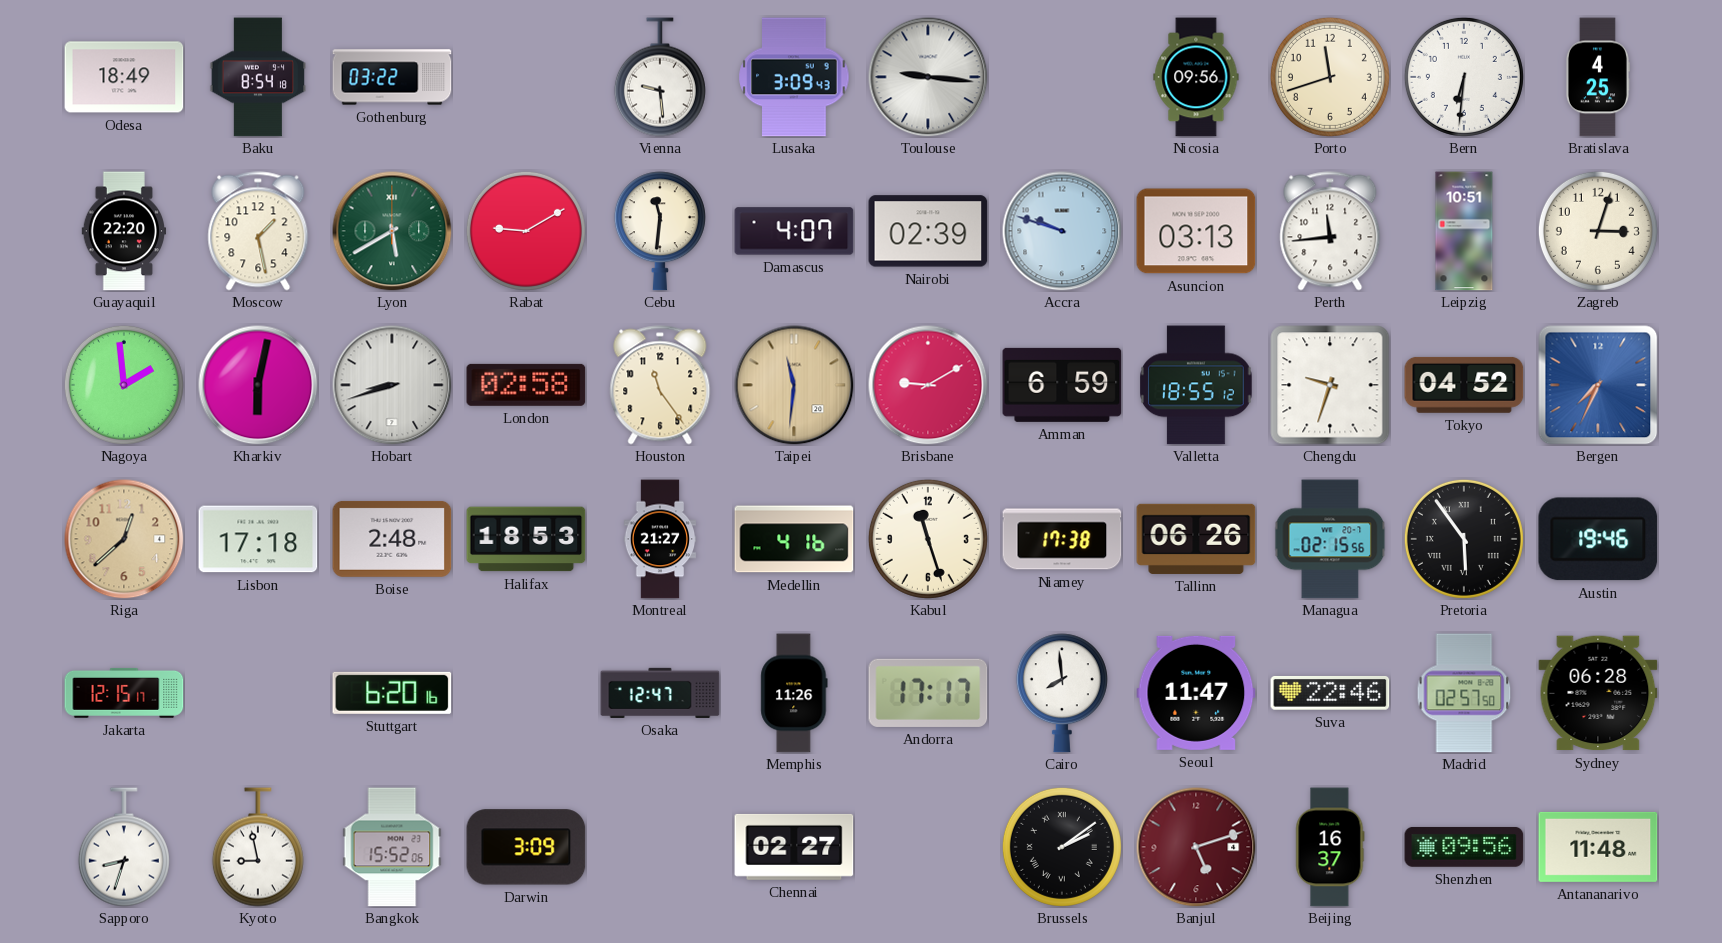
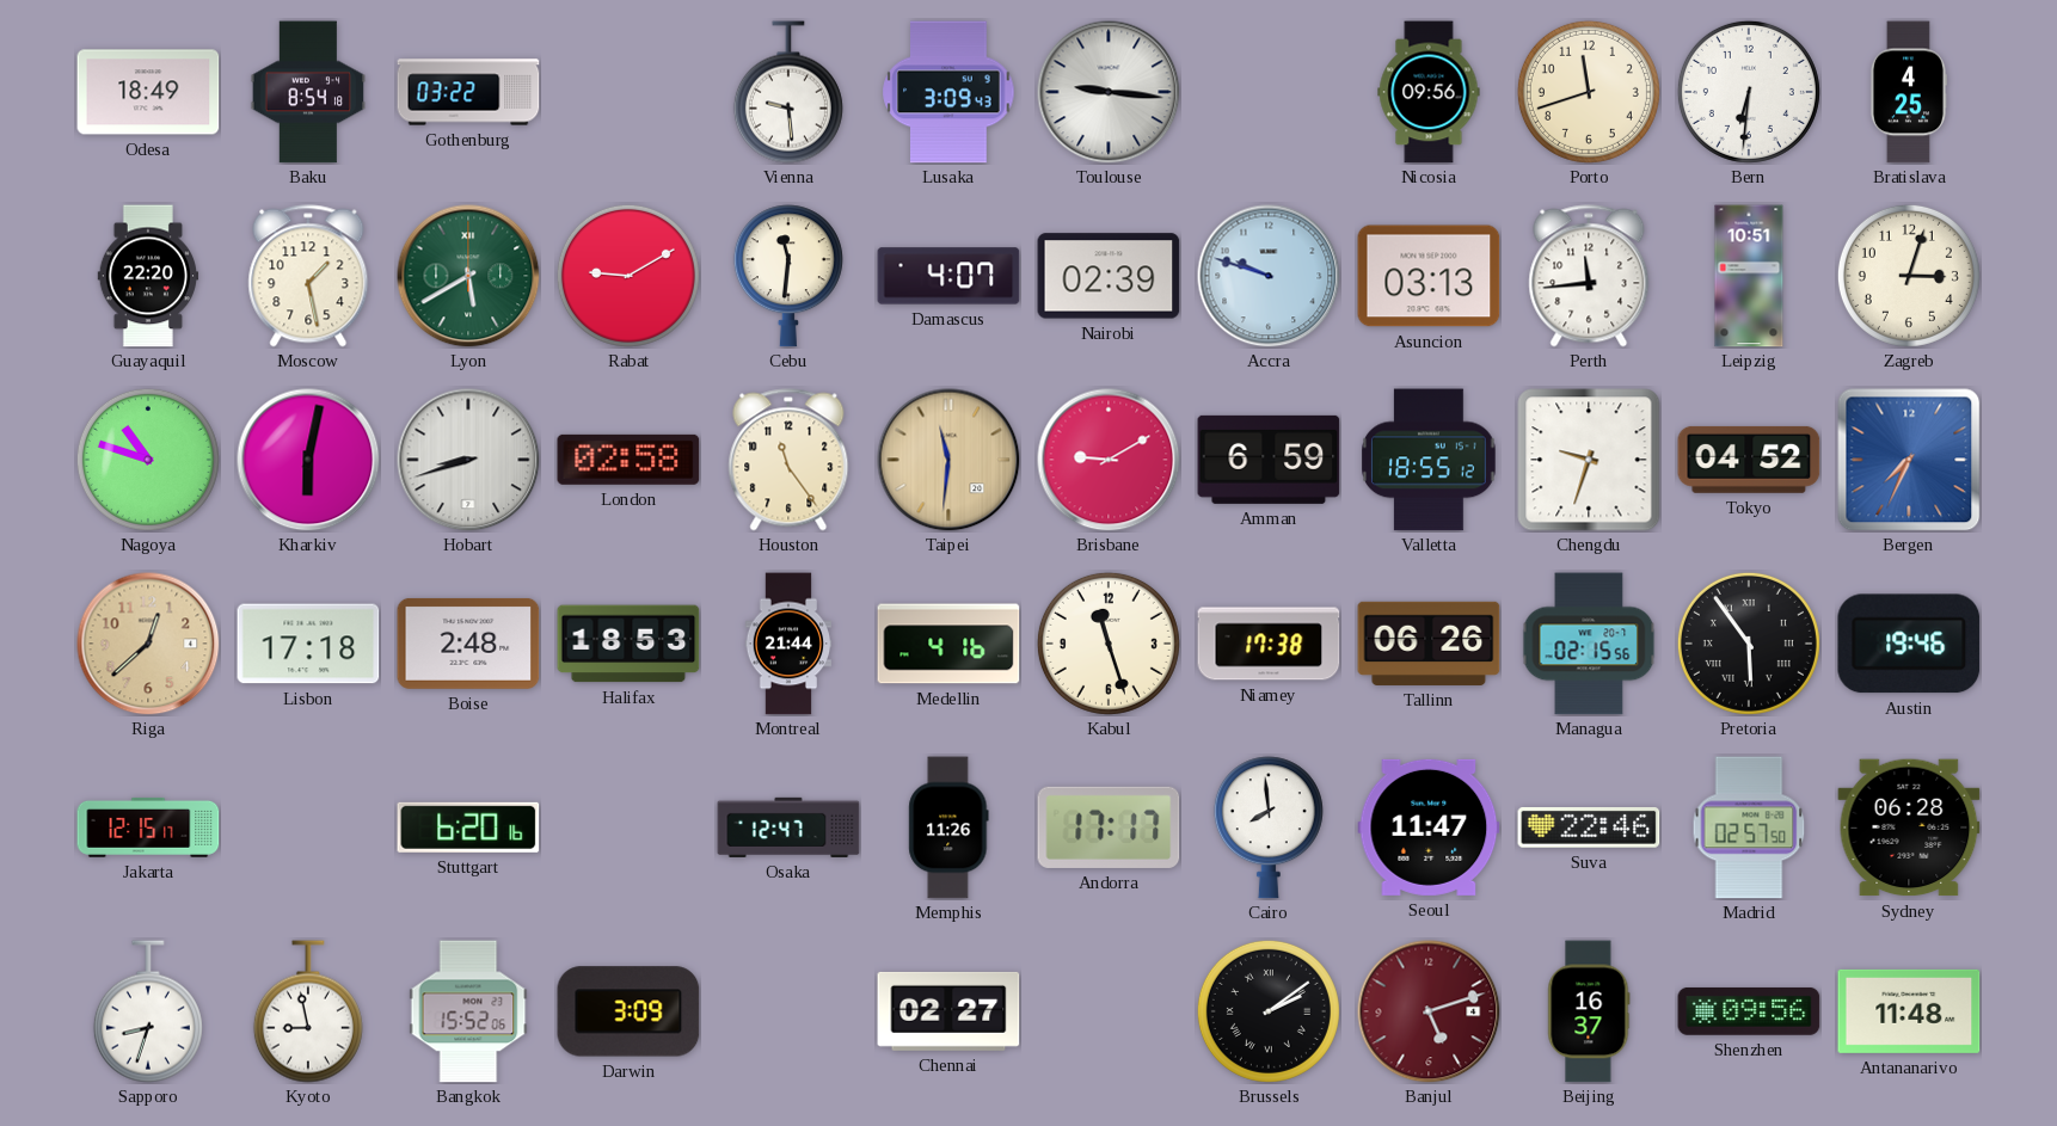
Nagoya: 1:59 -> 10:48 (148, 460)
Montreal: 21:27 -> 21:44 (788, 644)
